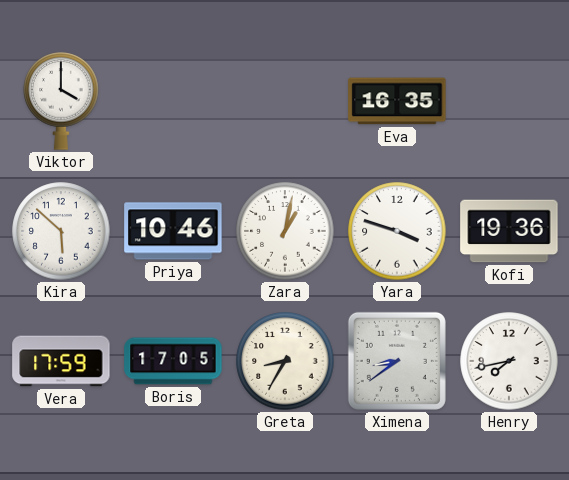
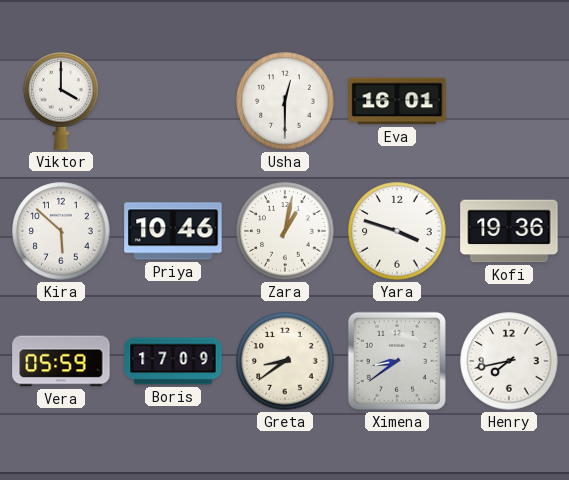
Usha: none -> 12:30 (285, 101)
Eva: 16:35 -> 16:01 (397, 101)
Vera: 17:59 -> 05:59 (61, 361)
Boris: 17:05 -> 17:09 (173, 361)
Greta: 8:35 -> 8:39 (285, 361)
